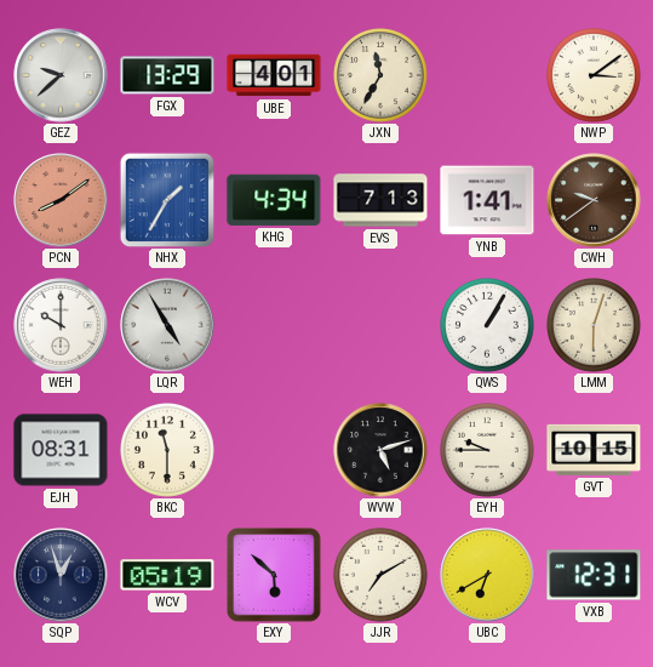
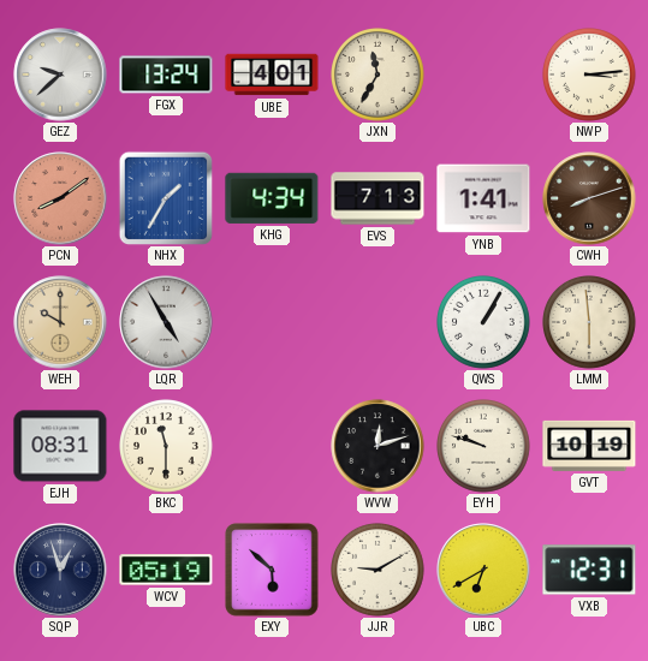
FGX: 13:29 -> 13:24 (166, 75)
NWP: 3:09 -> 3:14 (590, 76)
CWH: 9:39 -> 8:12 (589, 198)
WEH dial: white -> champagne (60, 322)
LMM: 6:03 -> 5:59 (590, 323)
WVW: 5:12 -> 12:12 (377, 446)
EYH: 9:45 -> 9:48 (484, 447)
GVT: 10:15 -> 10:19 (589, 446)
JJR: 7:10 -> 9:10 (379, 571)
